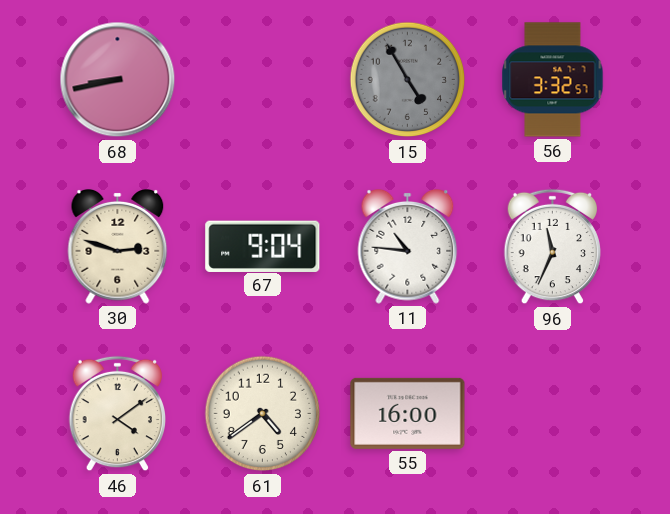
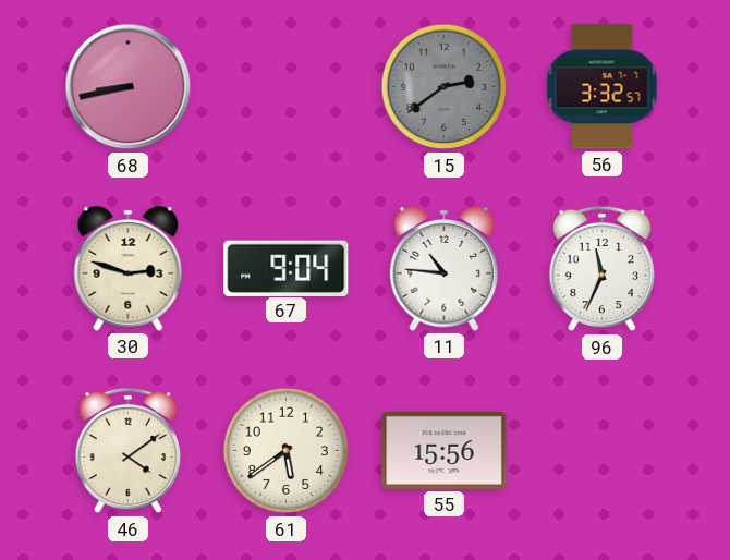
15: 4:55 -> 2:39 (445, 87)
61: 4:39 -> 5:39 (287, 451)
55: 16:00 -> 15:56 (445, 450)
